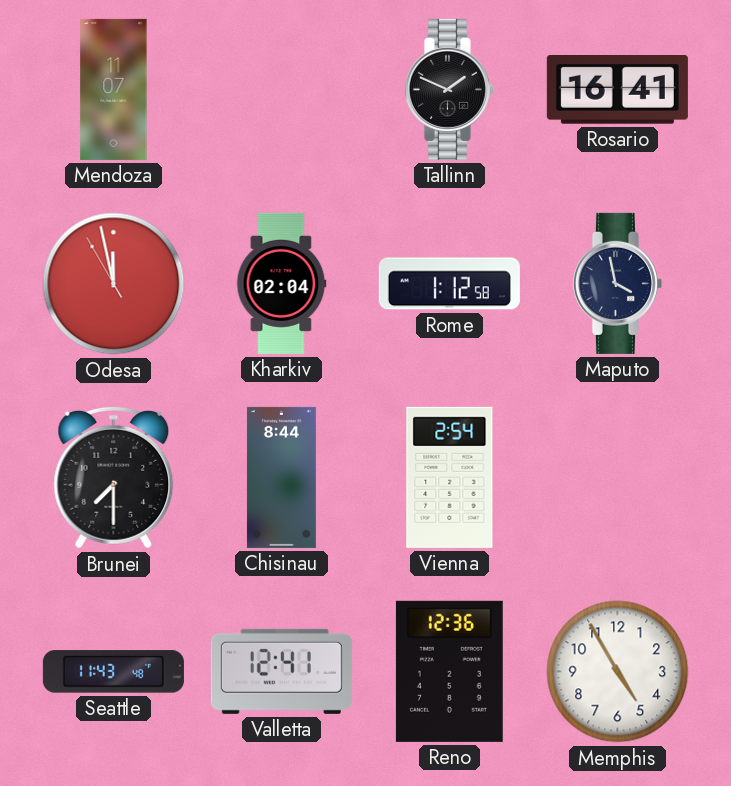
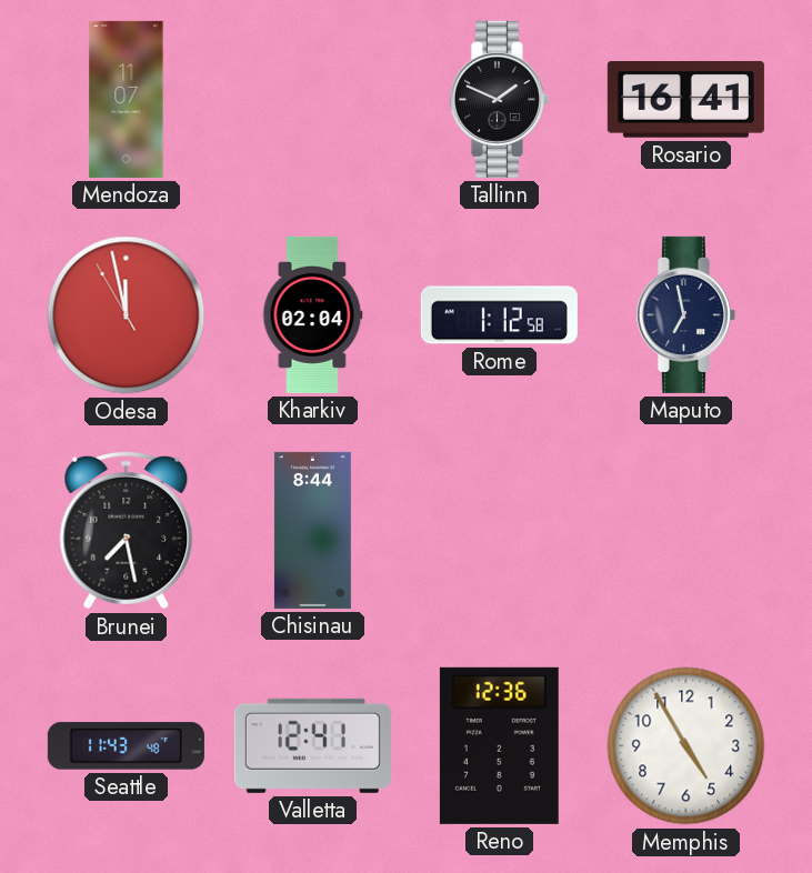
Maputo: 3:58 -> 6:58 (685, 314)
Brunei: 7:30 -> 7:28 (127, 530)
Vienna: 2:54 -> none (450, 477)
